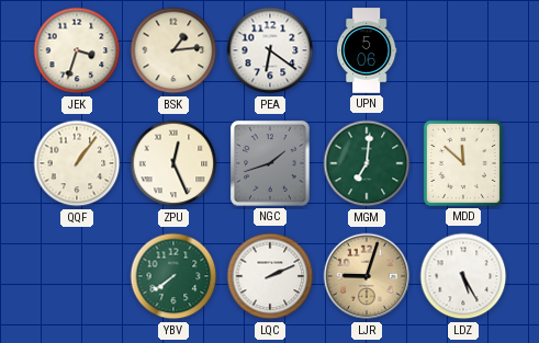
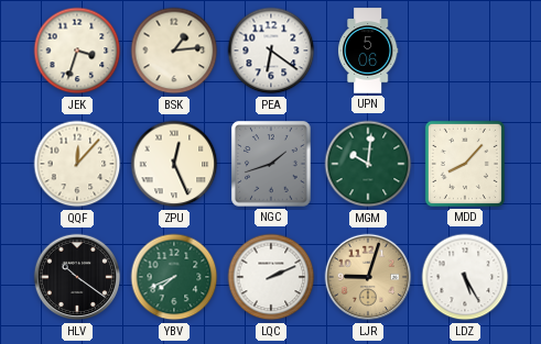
QQF: 1:06 -> 12:07 (77, 164)
MGM: 7:01 -> 10:01 (368, 164)
MDD: 11:52 -> 8:07 (465, 164)
HLV: none -> 10:21 (77, 277)
YBV: 7:39 -> 7:41 (174, 277)
